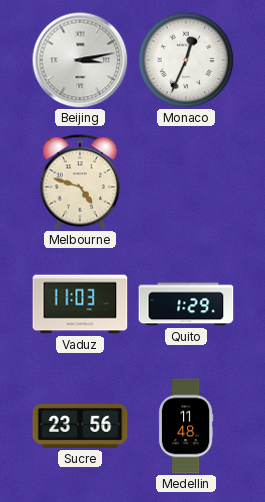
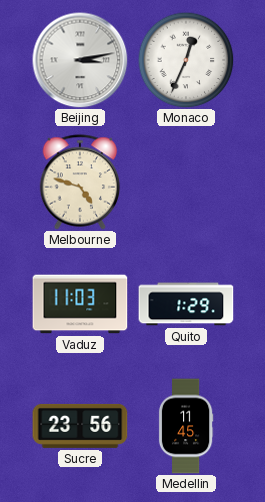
Medellin: 11:48 -> 11:45 (186, 426)
